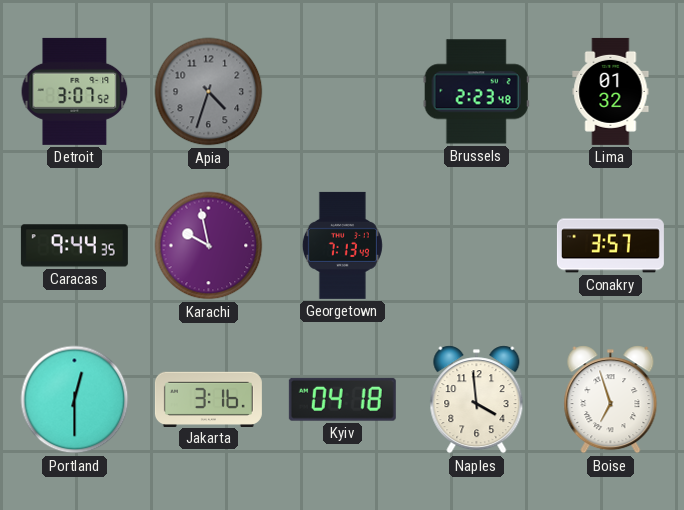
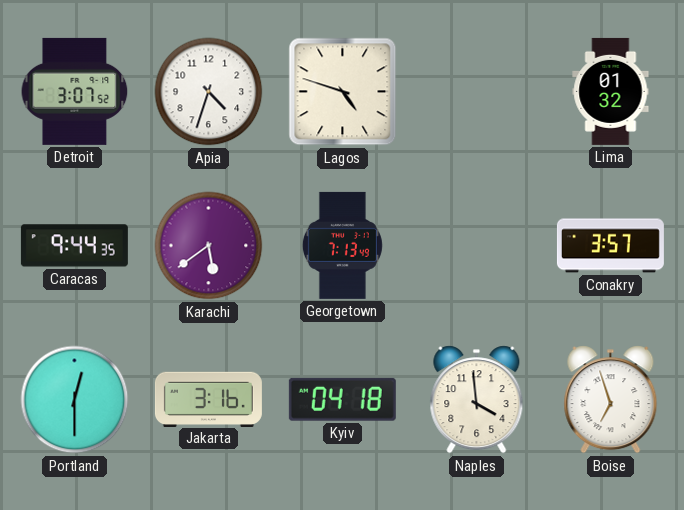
Apia dial: grey -> white (209, 92)
Lagos: none -> 4:48 (343, 92)
Brussels: 2:23 -> none (476, 92)
Karachi: 9:58 -> 5:39 (209, 246)
